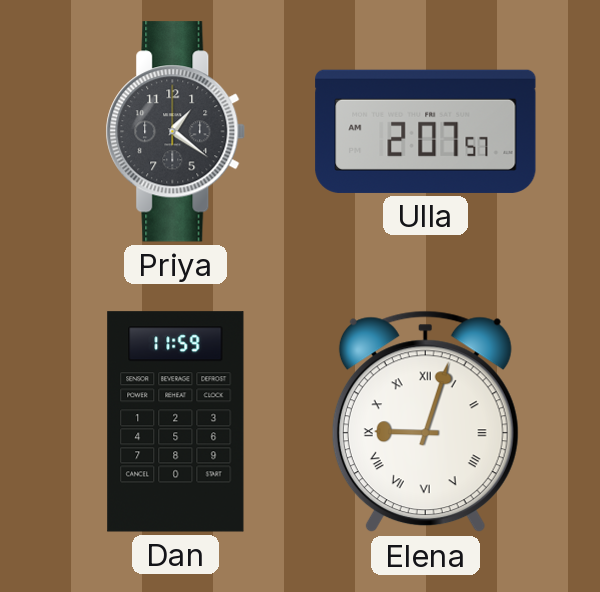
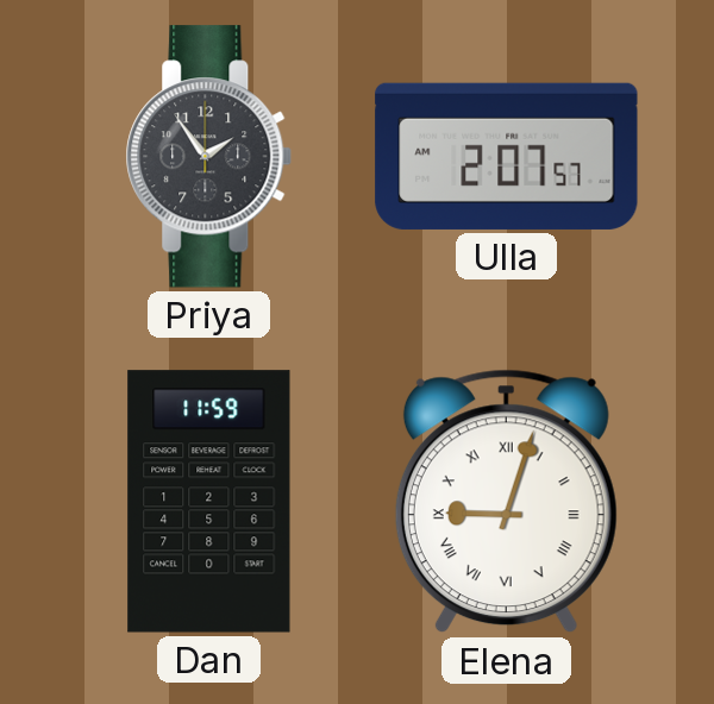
Priya: 1:21 -> 1:54 (209, 157)
